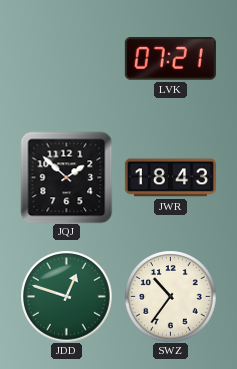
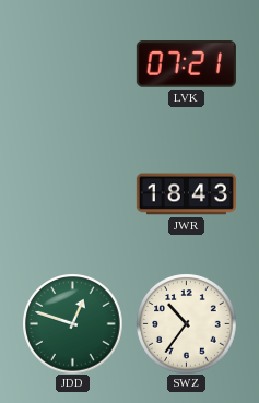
JQJ: 1:52 -> none (66, 177)
